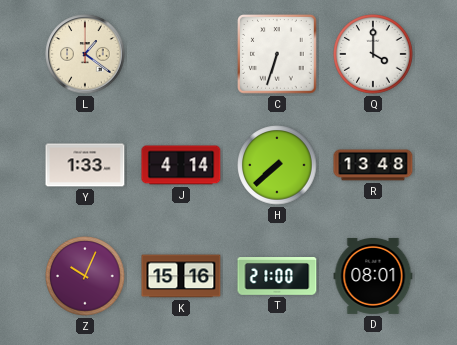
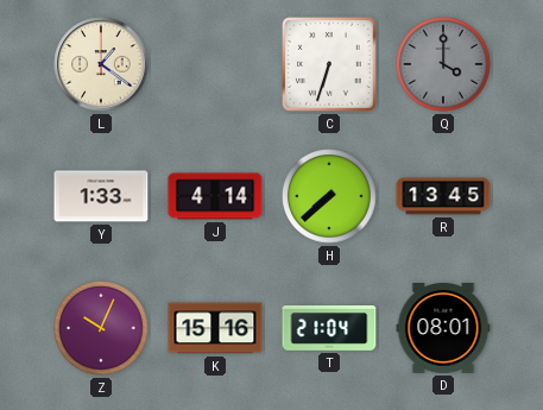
Q dial: white -> grey (443, 64)
R: 13:48 -> 13:45 (443, 196)
T: 21:00 -> 21:04 (329, 329)
